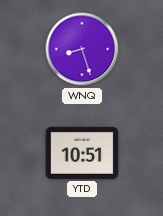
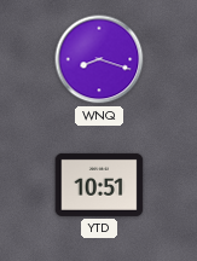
WNQ: 8:27 -> 8:18 (99, 59)
